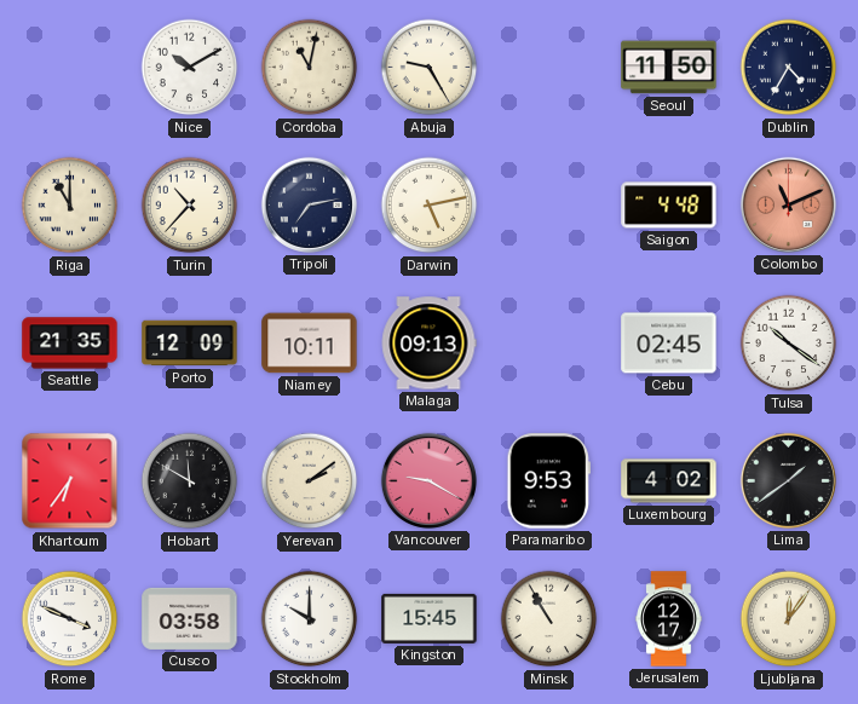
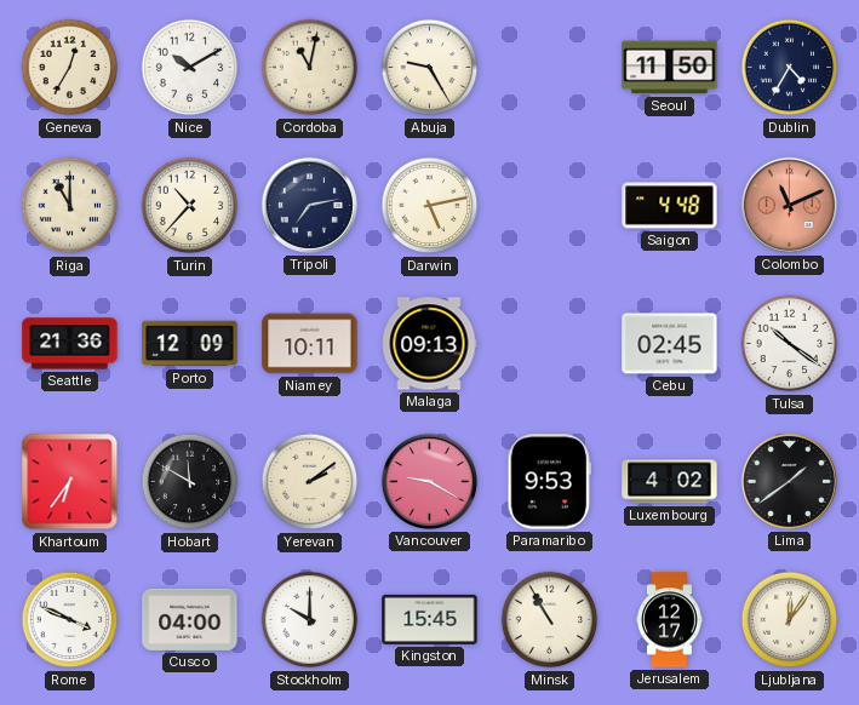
Geneva: none -> 12:35 (70, 68)
Seattle: 21:35 -> 21:36 (70, 344)
Cusco: 03:58 -> 04:00 (190, 619)
